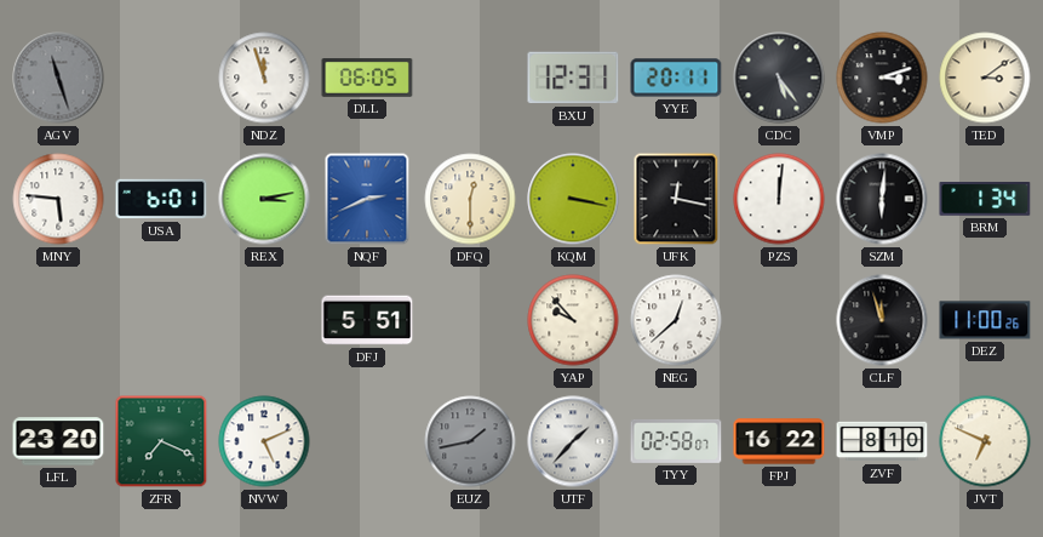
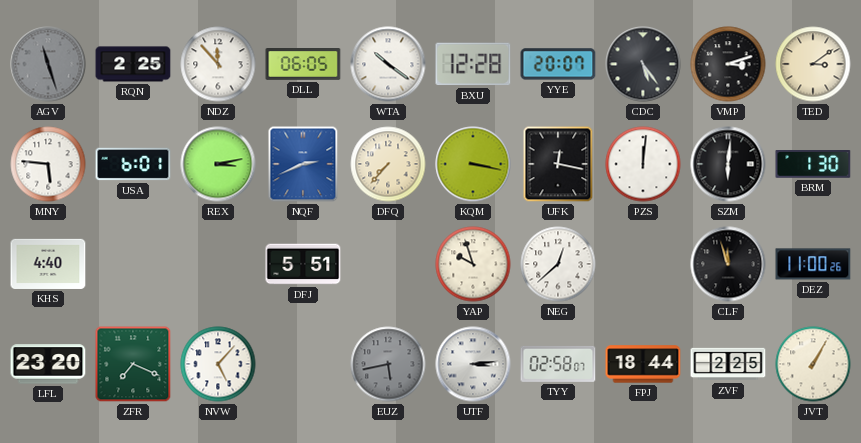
RQN: none -> 2:25 (133, 64)
NDZ: 11:57 -> 11:53 (218, 64)
WTA: none -> 10:21 (388, 64)
BXU: 12:31 -> 12:28 (473, 64)
YYE: 20:11 -> 20:07 (558, 64)
DFQ: 12:30 -> 7:37 (388, 164)
BRM: 1:34 -> 1:30 (813, 165)
KHS: none -> 4:40 (48, 264)
YAP: 9:53 -> 9:57 (473, 264)
NVW: 5:11 -> 5:07 (218, 364)
EUZ: 1:43 -> 5:43 (388, 364)
UTF: 1:37 -> 3:14 (473, 364)
FPJ: 16:22 -> 18:44 (643, 364)
ZVF: 8:10 -> 2:25 (728, 364)
JVT: 6:49 -> 1:05 (813, 364)
